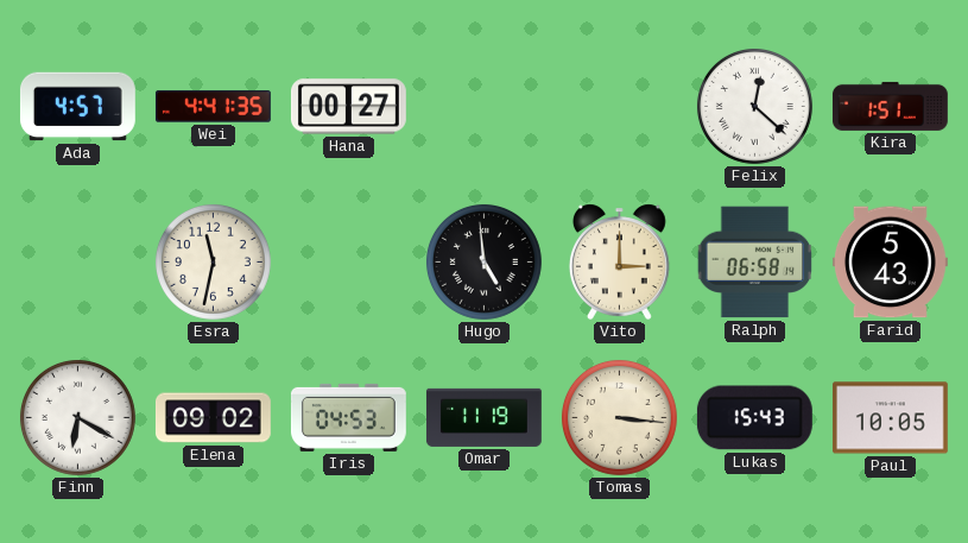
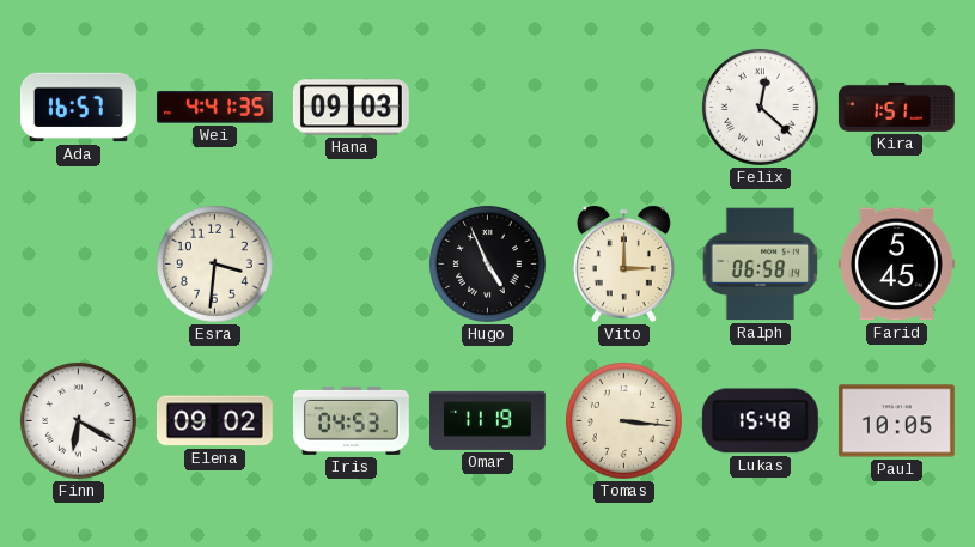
Ada: 4:57 -> 16:57 (78, 108)
Hana: 00:27 -> 09:03 (351, 108)
Esra: 11:32 -> 3:31 (214, 263)
Hugo: 4:59 -> 4:56 (487, 263)
Farid: 5:43 -> 5:45 (896, 265)
Lukas: 15:43 -> 15:48 (760, 421)
